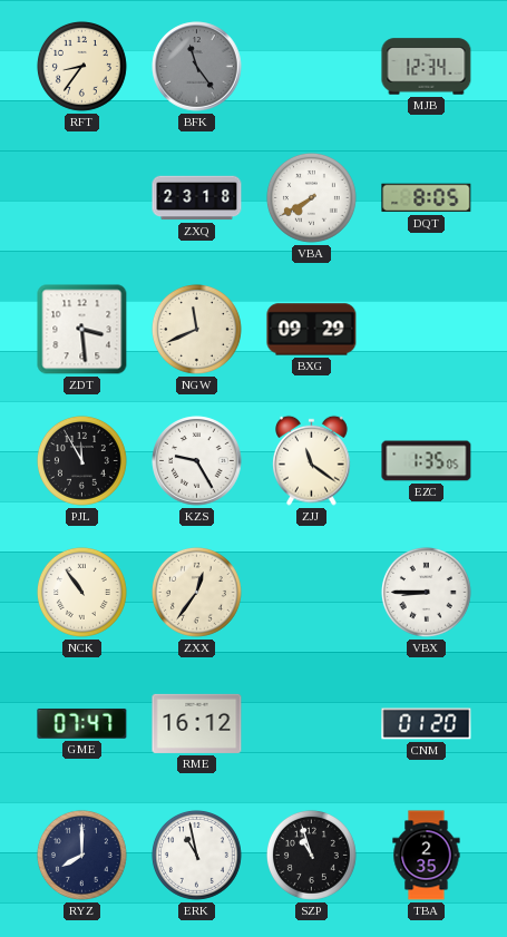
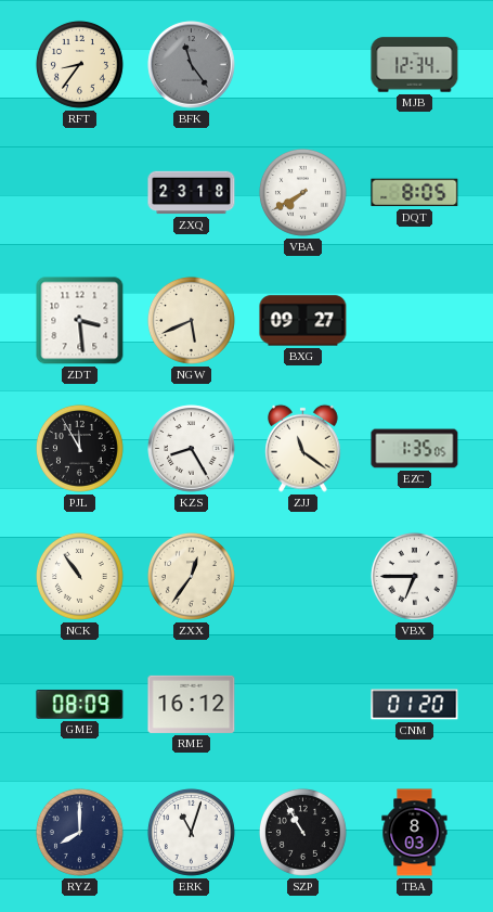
NGW: 11:41 -> 5:41 (191, 320)
BXG: 09:29 -> 09:27 (303, 321)
KZS: 9:25 -> 8:25 (192, 449)
VBX: 8:45 -> 6:45 (414, 576)
GME: 07:47 -> 08:09 (80, 704)
ERK: 10:58 -> 11:03 (191, 832)
SZP: 10:57 -> 10:55 (302, 832)
TBA: 2:35 -> 8:03 (415, 833)
